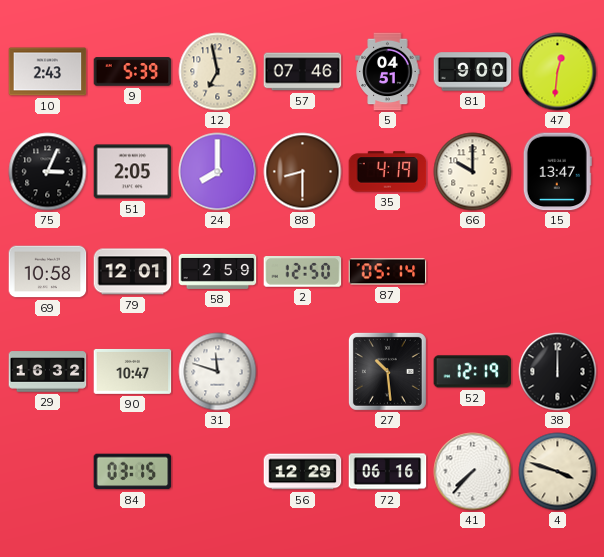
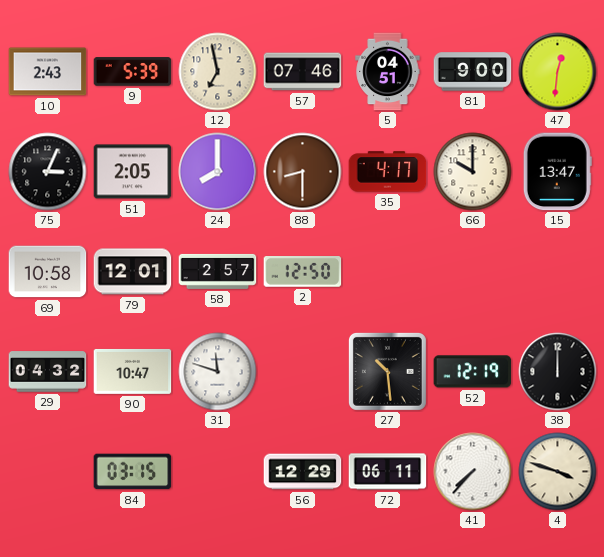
35: 4:19 -> 4:17 (388, 172)
58: 2:59 -> 2:57 (218, 271)
87: 05:14 -> none (388, 272)
29: 16:32 -> 04:32 (48, 372)
72: 06:16 -> 06:11 (388, 472)
